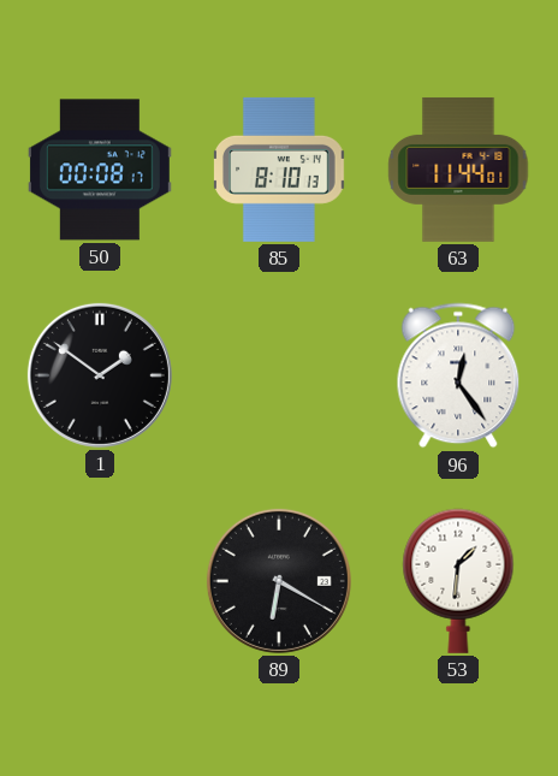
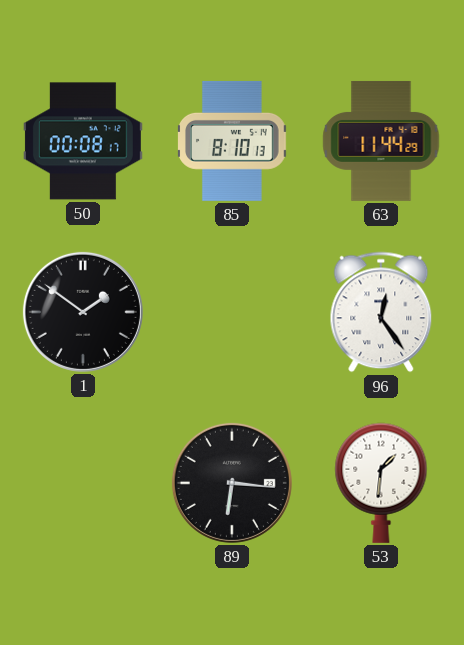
63: 11:44:01 -> 11:44:29 (381, 141)
89: 6:20 -> 6:16 (232, 483)
